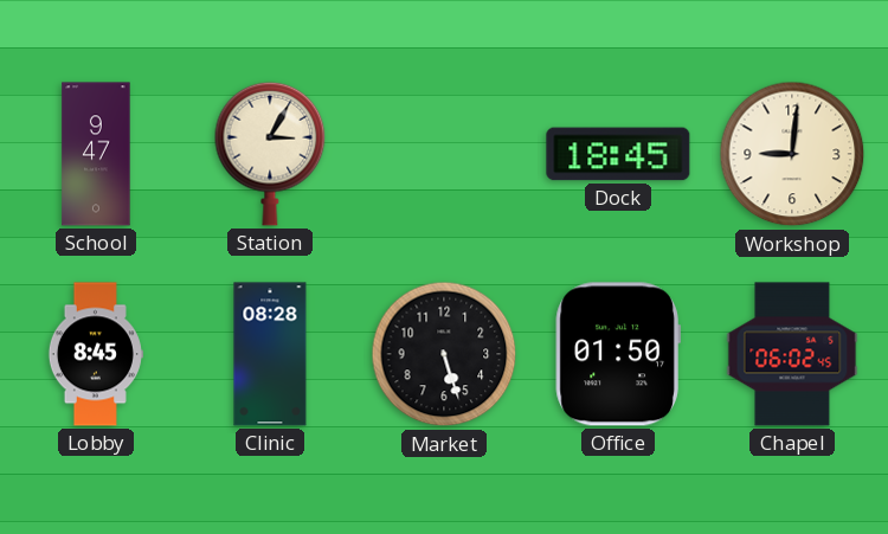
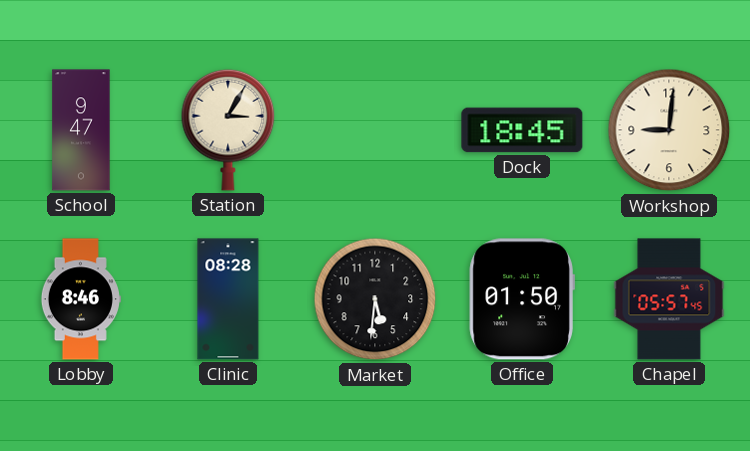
Lobby: 8:45 -> 8:46 (80, 299)
Market: 5:27 -> 5:31 (375, 299)
Chapel: 06:02 -> 05:57 (669, 299)
